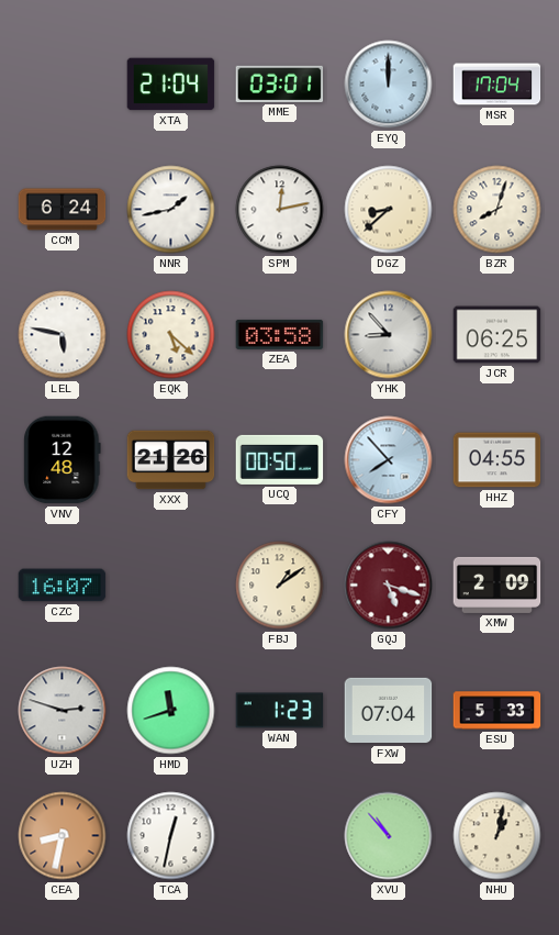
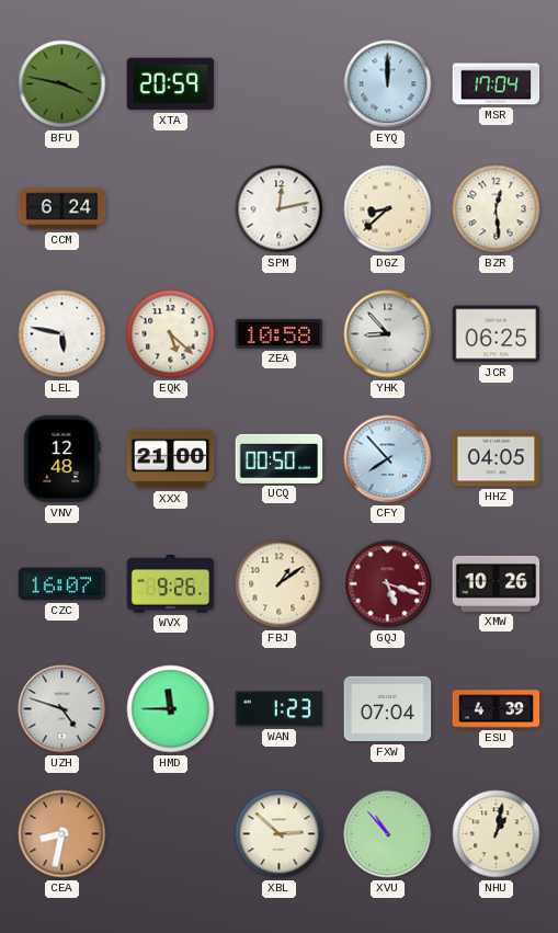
BFU: none -> 3:47 (62, 84)
XTA: 21:04 -> 20:59 (171, 84)
MME: 03:01 -> none (280, 84)
NNR: 1:43 -> none (171, 210)
BZR: 8:03 -> 12:29 (497, 209)
ZEA: 03:58 -> 10:58 (280, 333)
XXX: 21:26 -> 21:00 (171, 459)
HHZ: 04:55 -> 04:05 (497, 459)
WVX: none -> 9:26 (171, 584)
XMW: 2:09 -> 10:26 (497, 583)
UZH: 2:48 -> 4:48 (62, 709)
HMD: 11:42 -> 11:45 (171, 709)
ESU: 5:33 -> 4:39 (497, 709)
TCA: 12:32 -> none (171, 836)
XBL: none -> 2:52 (280, 834)
